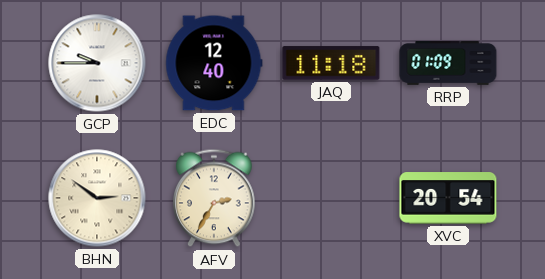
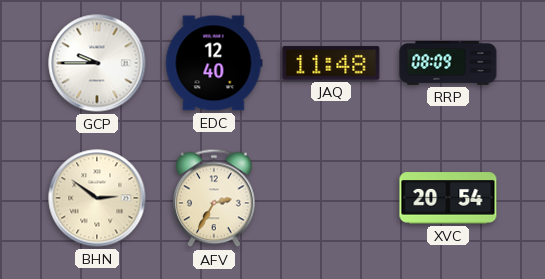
JAQ: 11:18 -> 11:48 (331, 63)
RRP: 01:09 -> 08:09 (448, 63)
